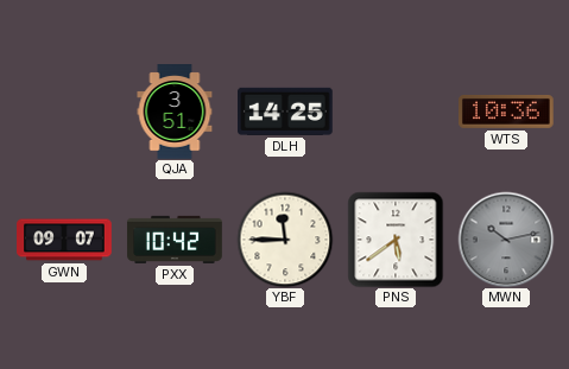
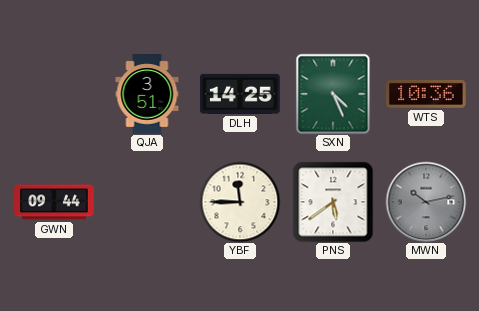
SXN: none -> 4:26 (333, 94)
GWN: 09:07 -> 09:44 (54, 202)
PXX: 10:42 -> none (175, 240)
